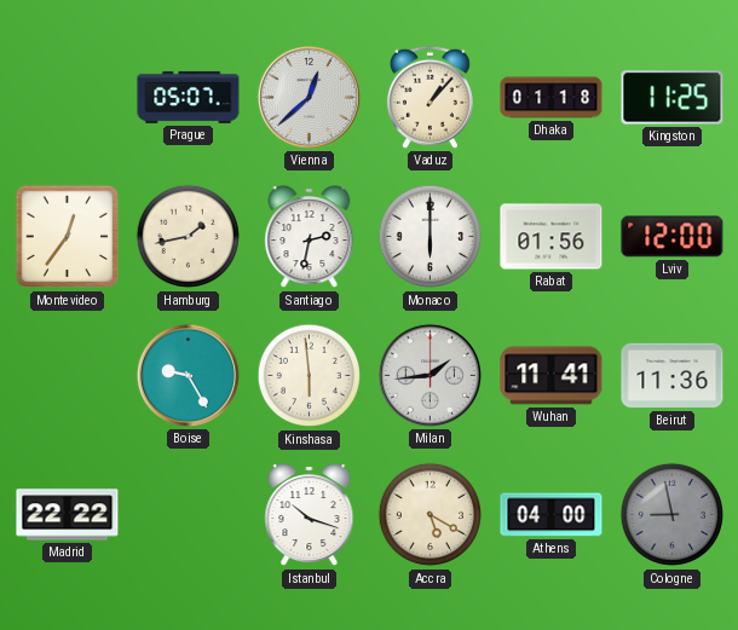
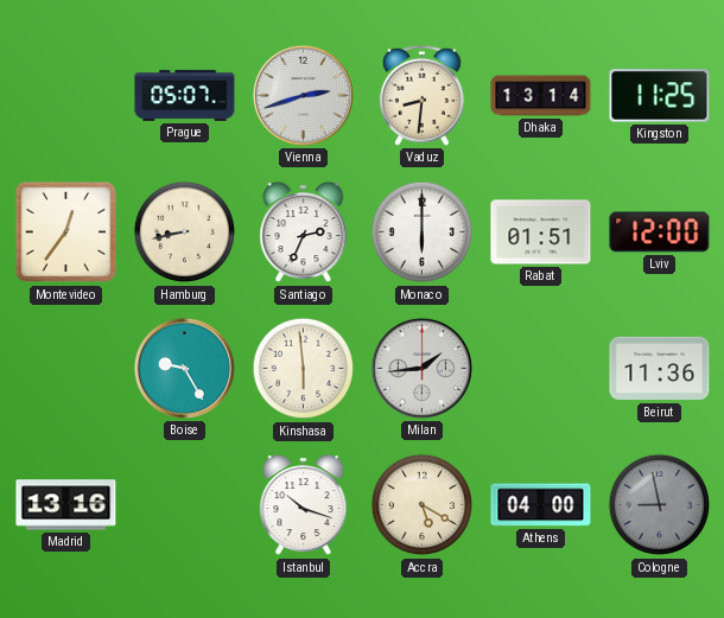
Vienna: 12:38 -> 2:42 (303, 95)
Vaduz: 1:07 -> 8:31 (421, 95)
Dhaka: 01:18 -> 13:14 (541, 96)
Hamburg: 1:43 -> 8:43 (184, 232)
Santiago: 2:32 -> 2:34 (304, 232)
Rabat: 01:56 -> 01:51 (541, 232)
Wuhan: 11:41 -> none (552, 376)
Madrid: 22:22 -> 13:16 (66, 505)
